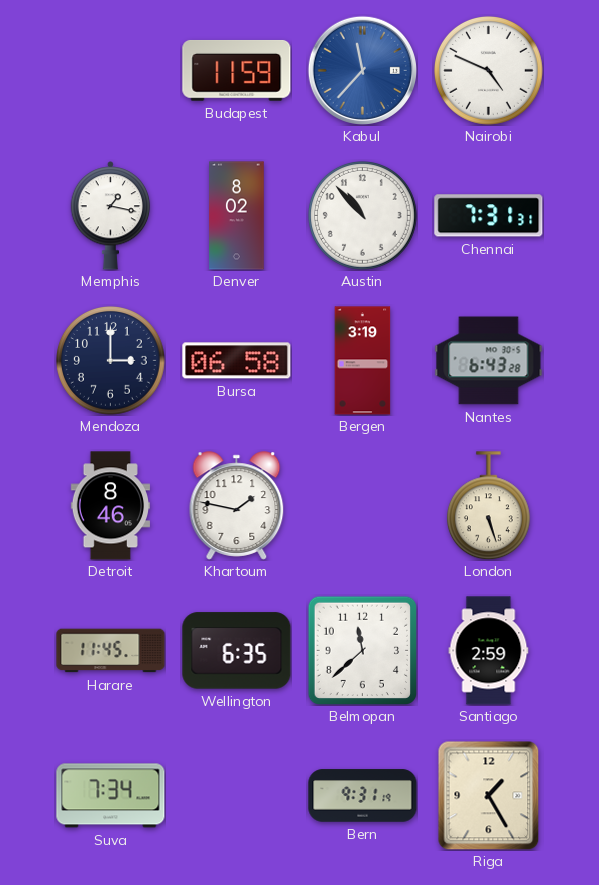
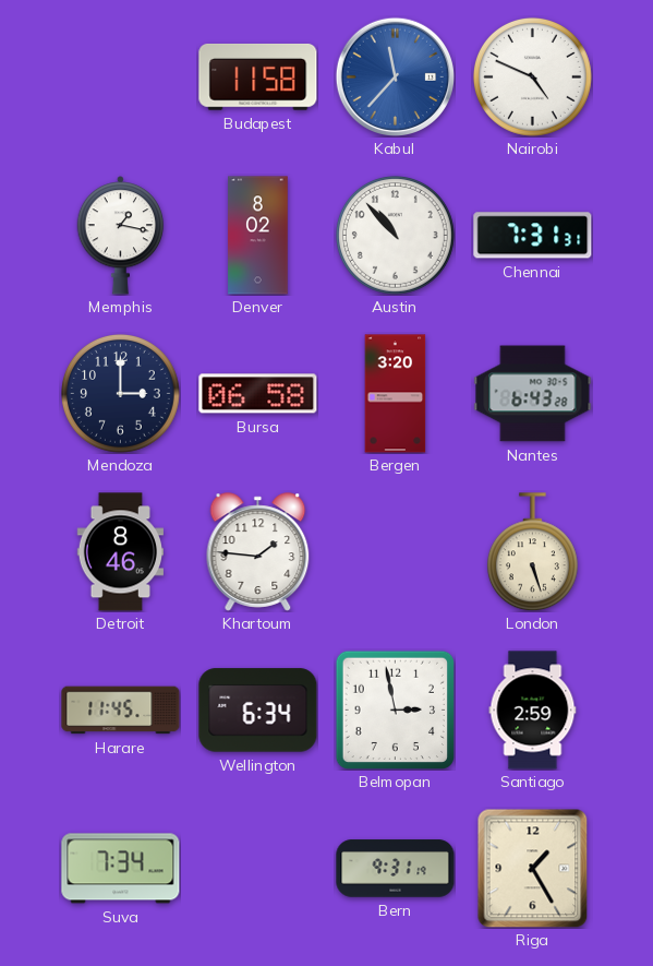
Budapest: 11:59 -> 11:58 (258, 77)
Bergen: 3:19 -> 3:20 (396, 394)
Khartoum: 1:47 -> 1:46 (258, 552)
Wellington: 6:35 -> 6:34 (258, 711)
Belmopan: 11:38 -> 2:58 (395, 709)
